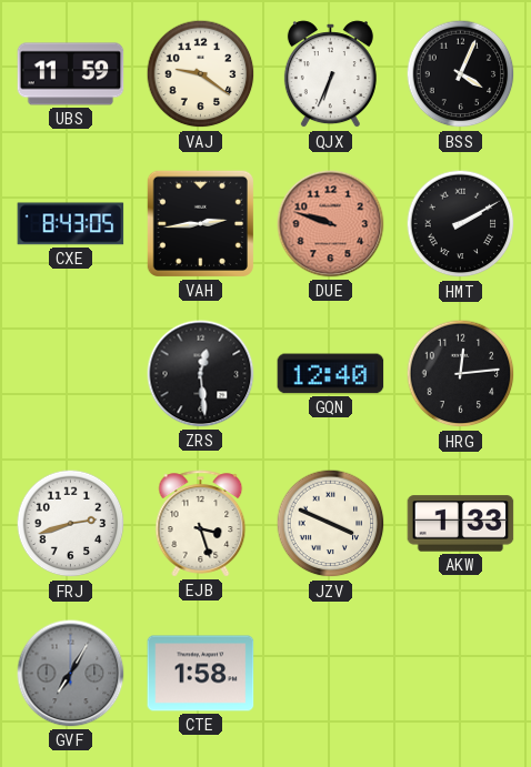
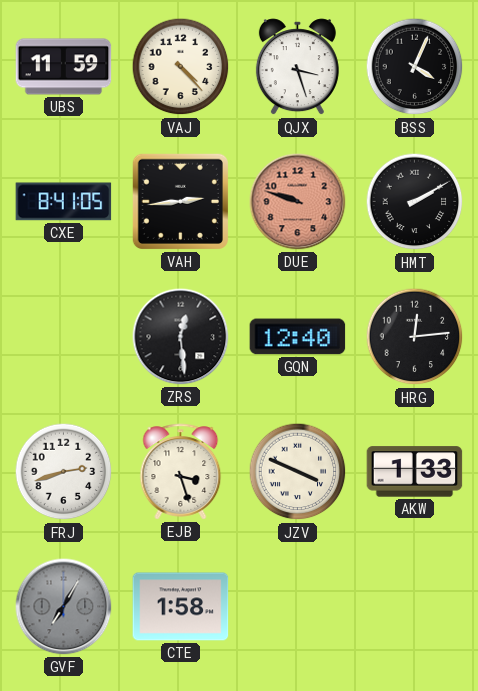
VAJ: 9:21 -> 4:23 (181, 67)
QJX: 6:34 -> 3:27 (297, 67)
CXE: 8:43 -> 8:41 (64, 202)
